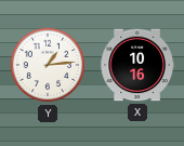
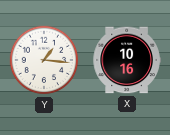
Y: 1:14 -> 1:16 (44, 60)
